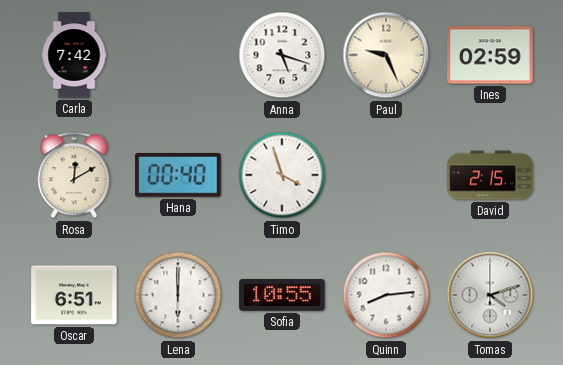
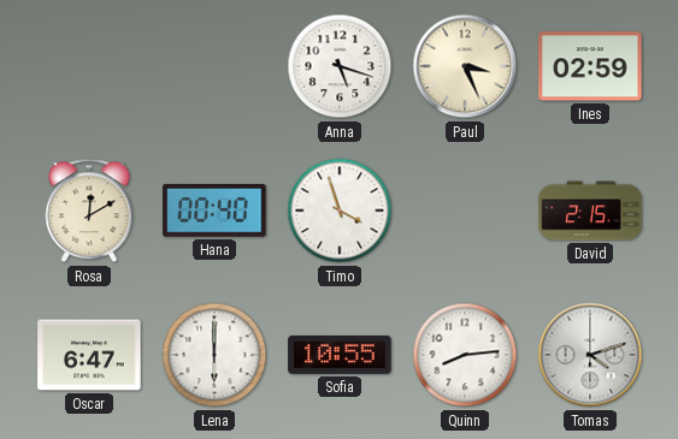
Carla: 7:42 -> none (74, 55)
Paul: 9:26 -> 3:26 (465, 66)
Oscar: 6:51 -> 6:47 (89, 355)
